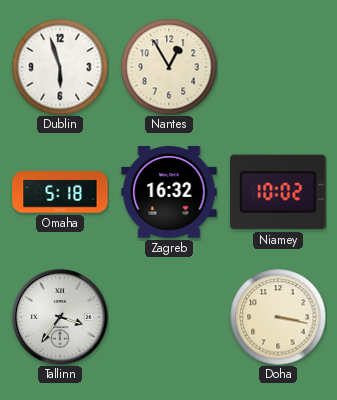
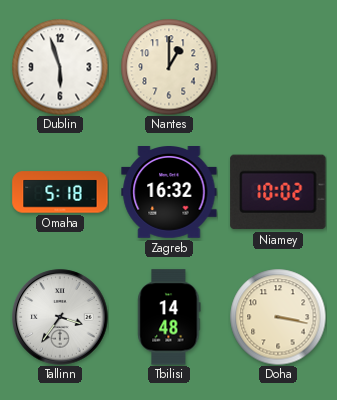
Nantes: 12:55 -> 1:00 (169, 67)
Tbilisi: none -> 14:48 (169, 317)
